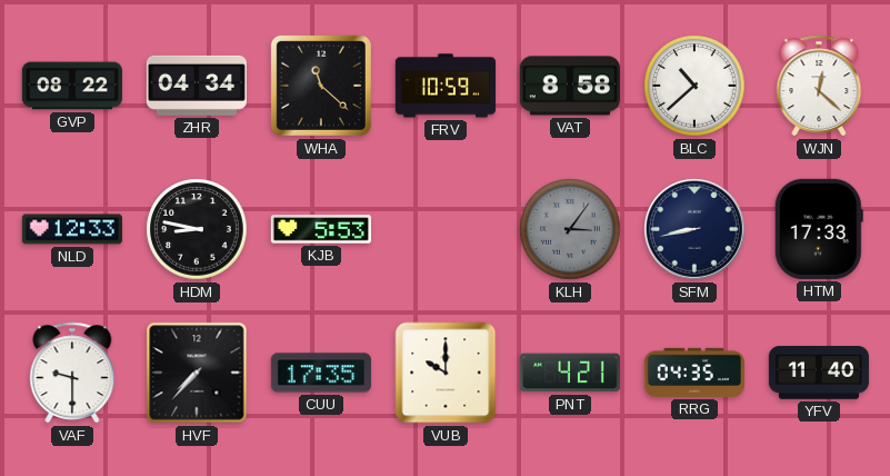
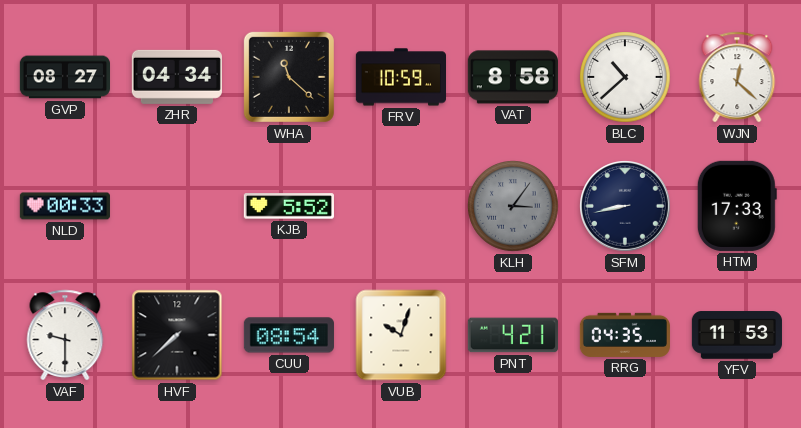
GVP: 08:22 -> 08:27 (64, 77)
NLD: 12:33 -> 00:33 (65, 206)
HDM: 8:47 -> none (197, 229)
KJB: 5:53 -> 5:52 (289, 206)
HVF: 7:37 -> 7:38 (177, 335)
CUU: 17:35 -> 08:54 (289, 335)
VUB: 10:00 -> 10:03 (401, 335)
YFV: 11:40 -> 11:53 (737, 335)
